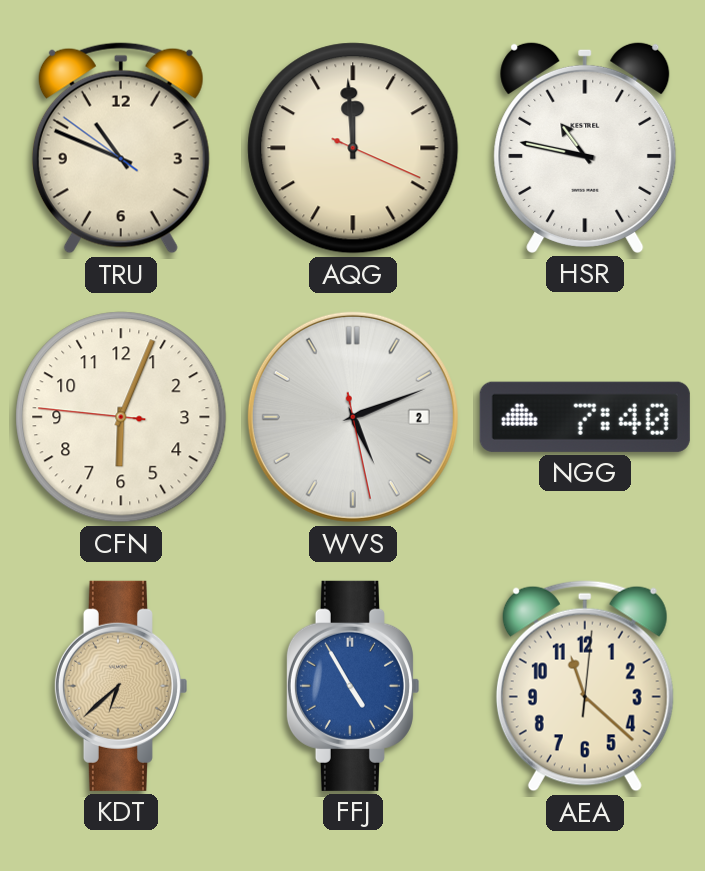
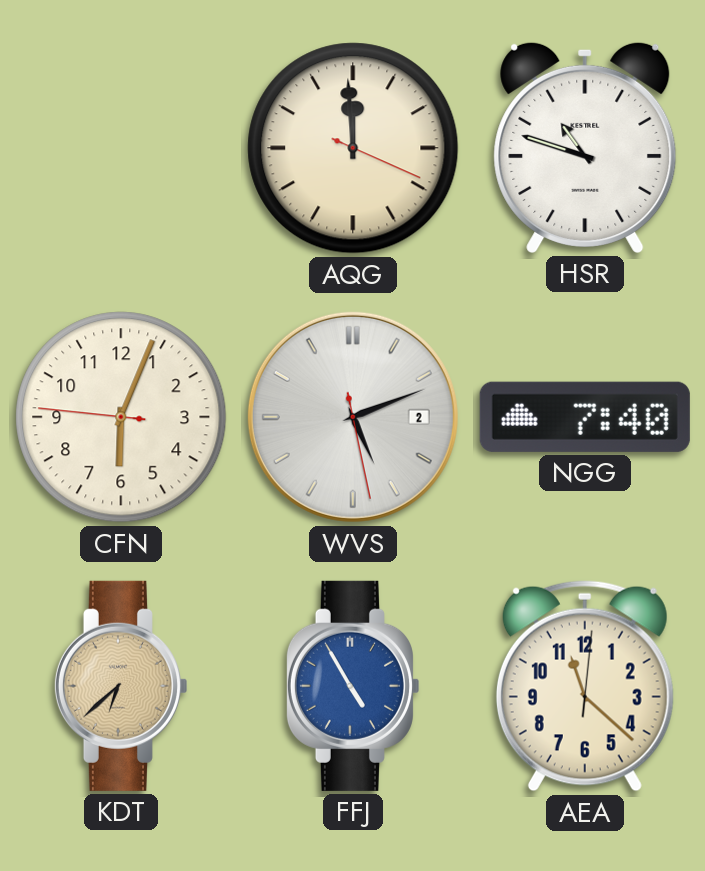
TRU: 10:48 -> none (121, 148)
HSR: 10:47 -> 10:48 (585, 147)
